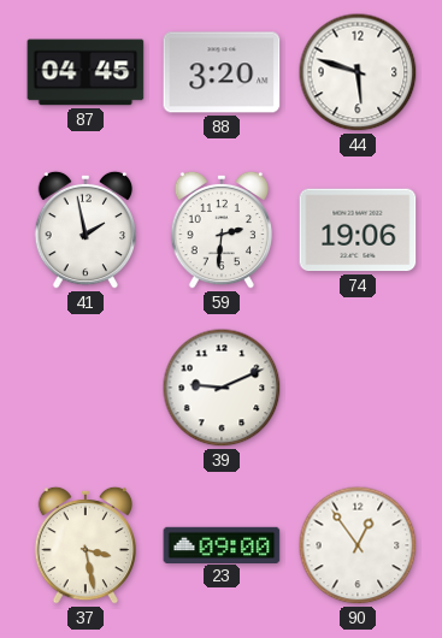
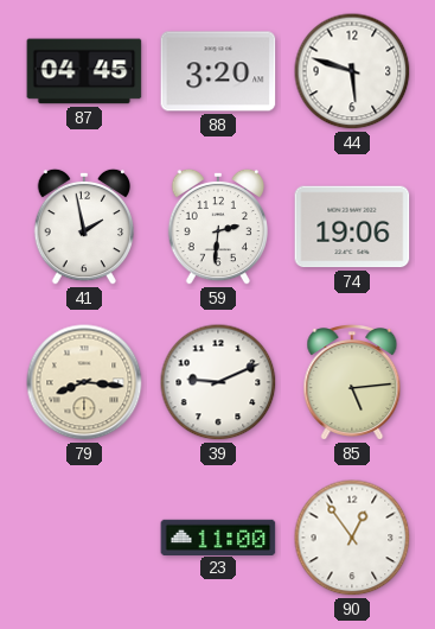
79: none -> 8:16 (84, 382)
85: none -> 5:14 (352, 383)
37: 3:28 -> none (86, 545)
23: 09:00 -> 11:00 (218, 536)
